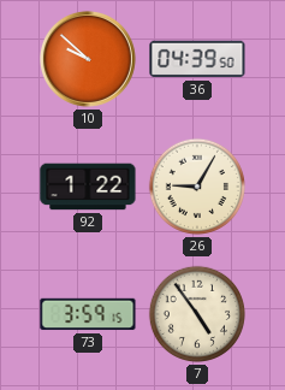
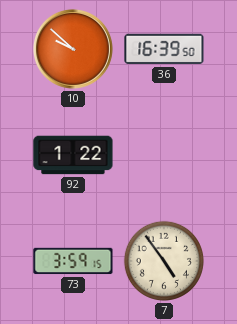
36: 04:39 -> 16:39 (164, 49)
26: 9:05 -> none (197, 187)
